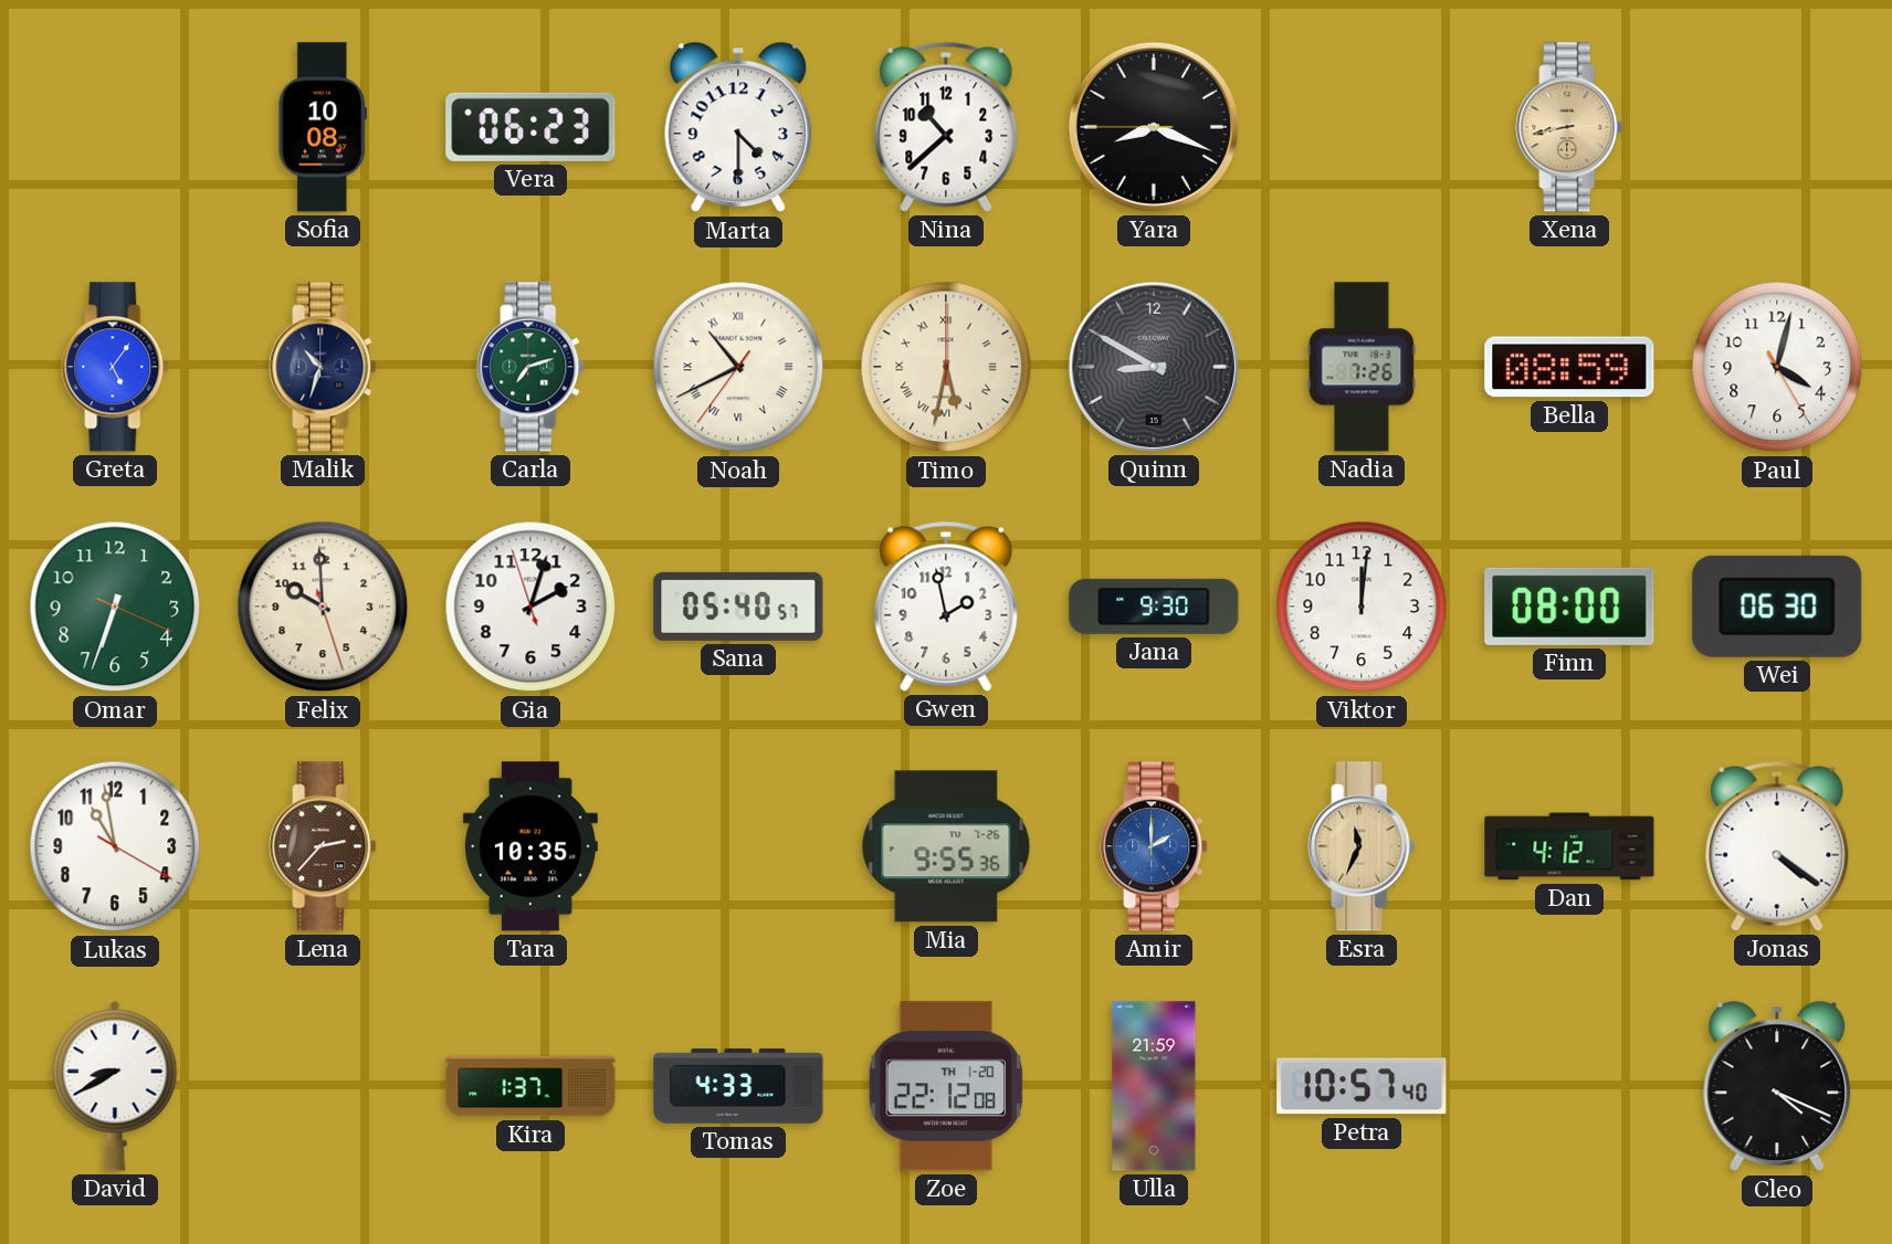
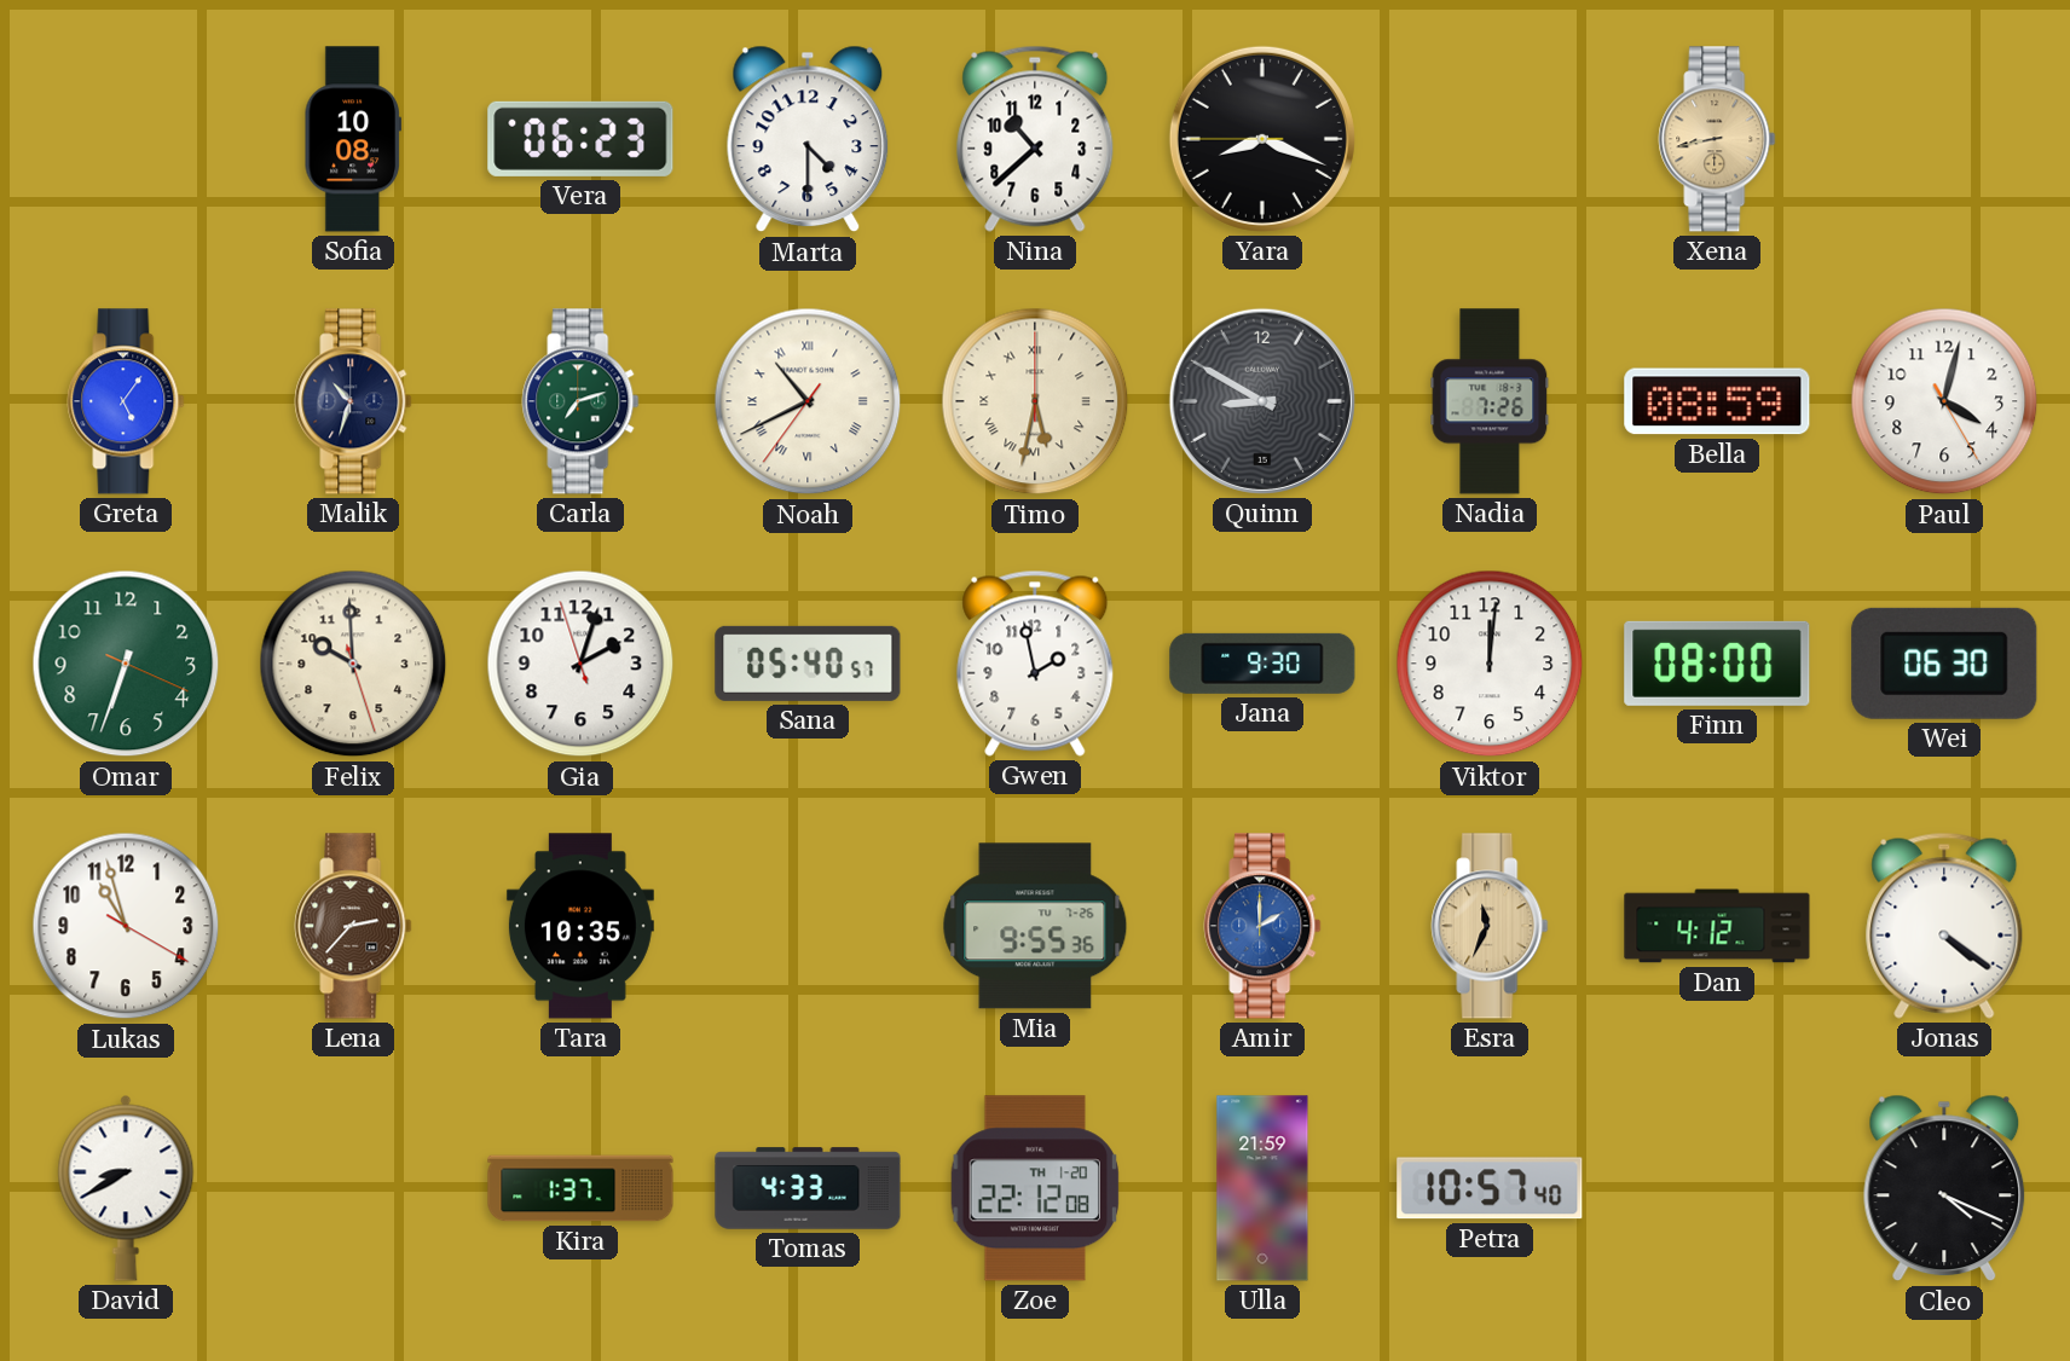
Lukas: 10:58 -> 10:57 (126, 926)
